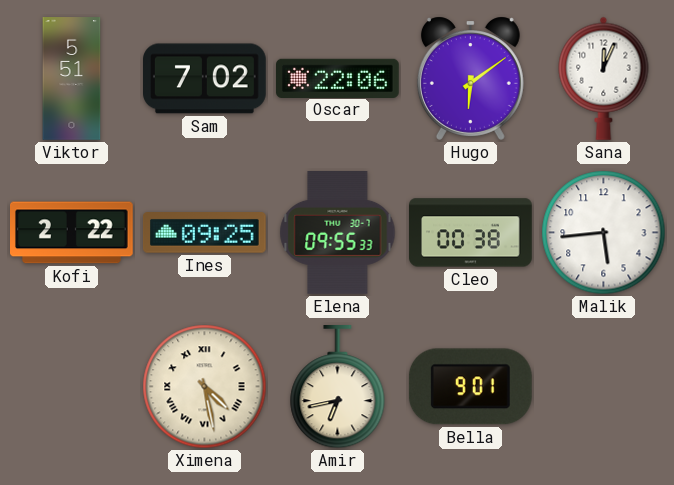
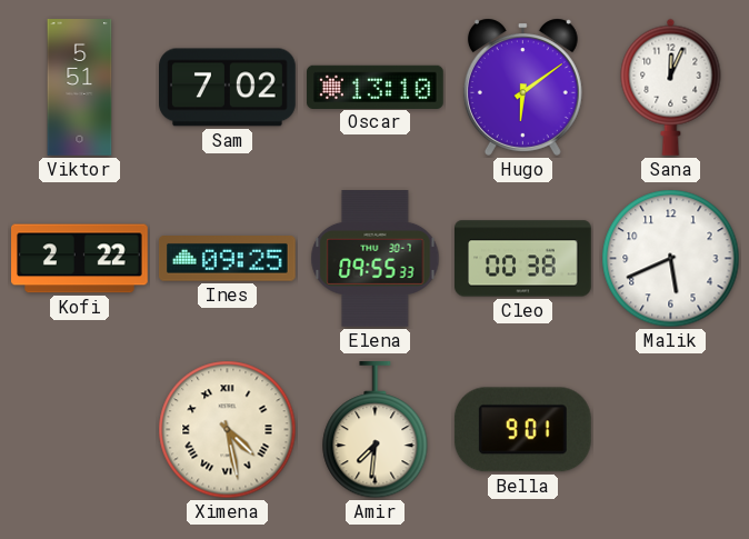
Oscar: 22:06 -> 13:10 (376, 87)
Malik: 5:44 -> 5:41 (671, 259)
Amir: 6:43 -> 7:31 (376, 431)
